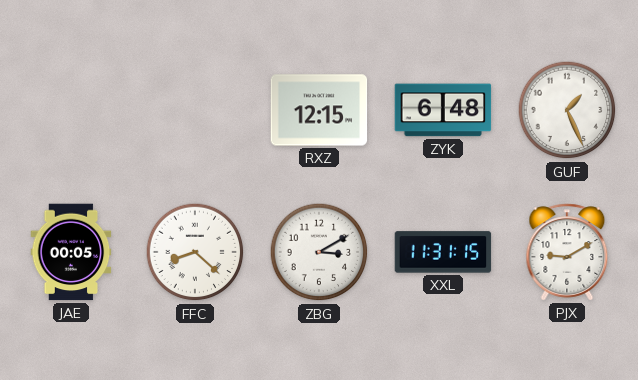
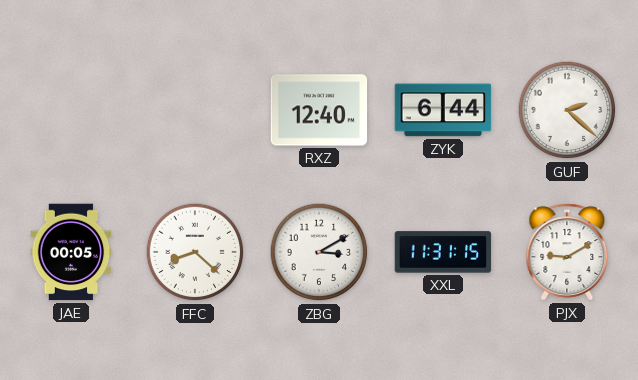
RXZ: 12:15 -> 12:40 (319, 110)
ZYK: 6:48 -> 6:44 (443, 110)
GUF: 1:26 -> 2:22 (567, 110)
